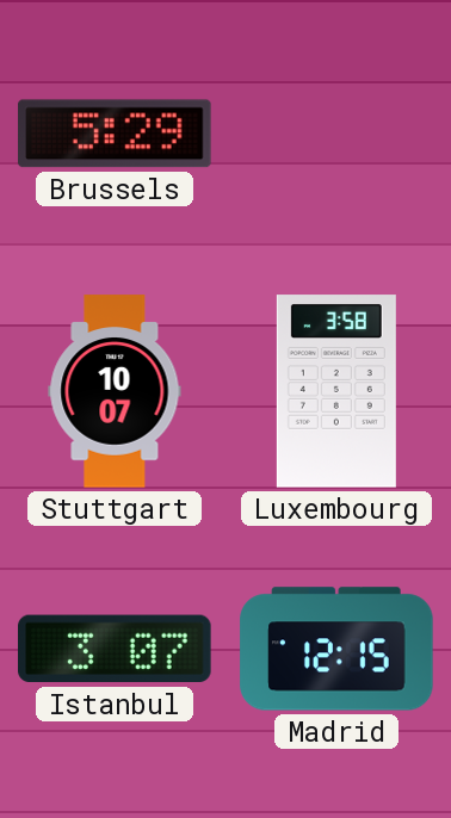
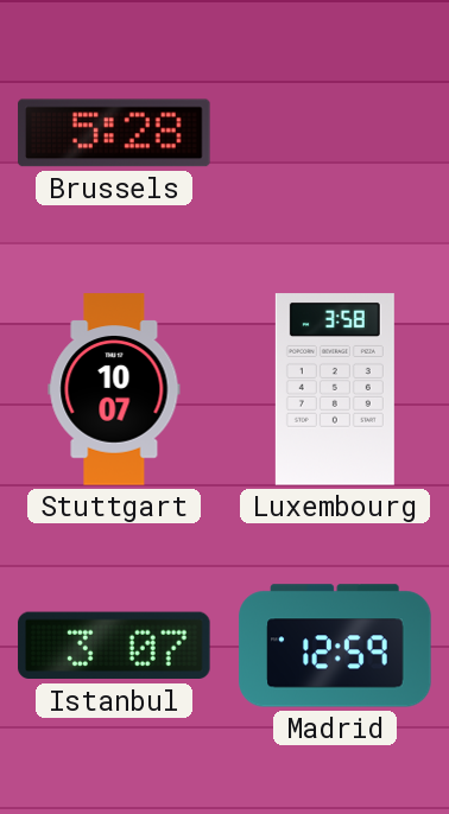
Brussels: 5:29 -> 5:28 (114, 133)
Madrid: 12:15 -> 12:59 (335, 646)
